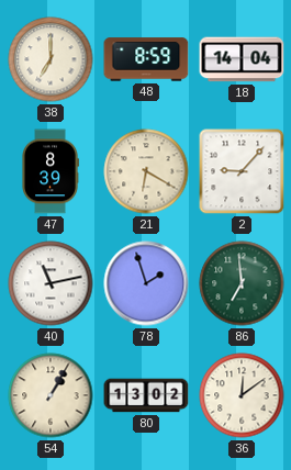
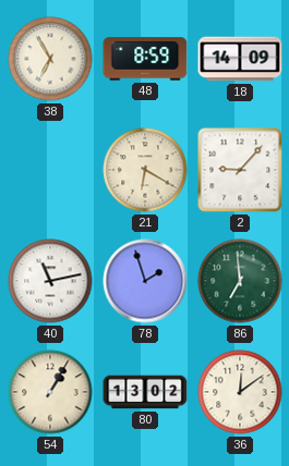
38: 7:00 -> 6:55 (50, 59)
18: 14:04 -> 14:09 (240, 59)
47: 8:39 -> none (51, 171)
